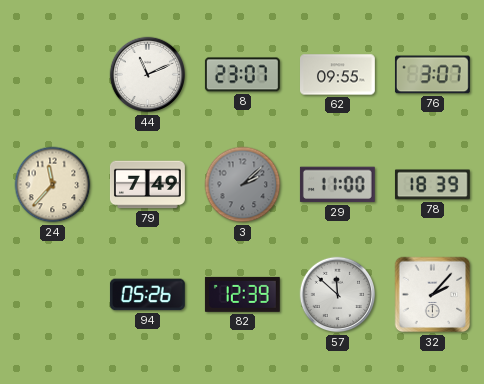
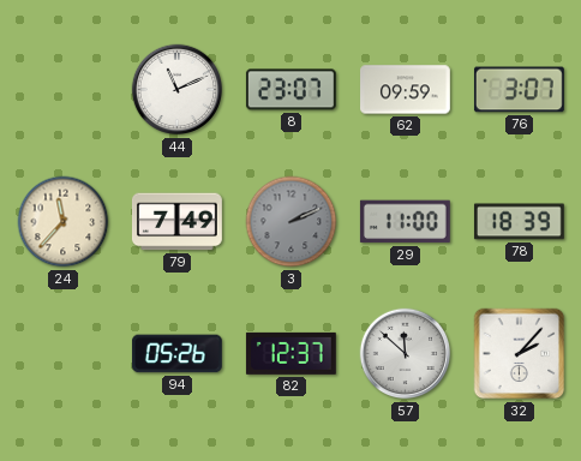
62: 09:55 -> 09:59 (406, 90)
3: 2:08 -> 2:11 (292, 222)
82: 12:39 -> 12:37 (290, 353)
